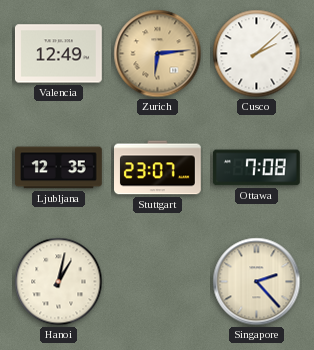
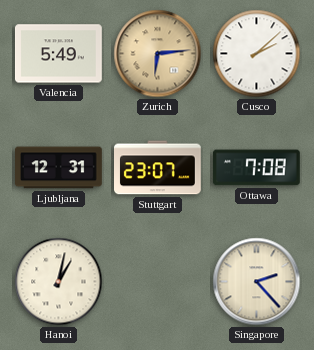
Valencia: 12:49 -> 5:49 (58, 54)
Ljubljana: 12:35 -> 12:31 (59, 168)
